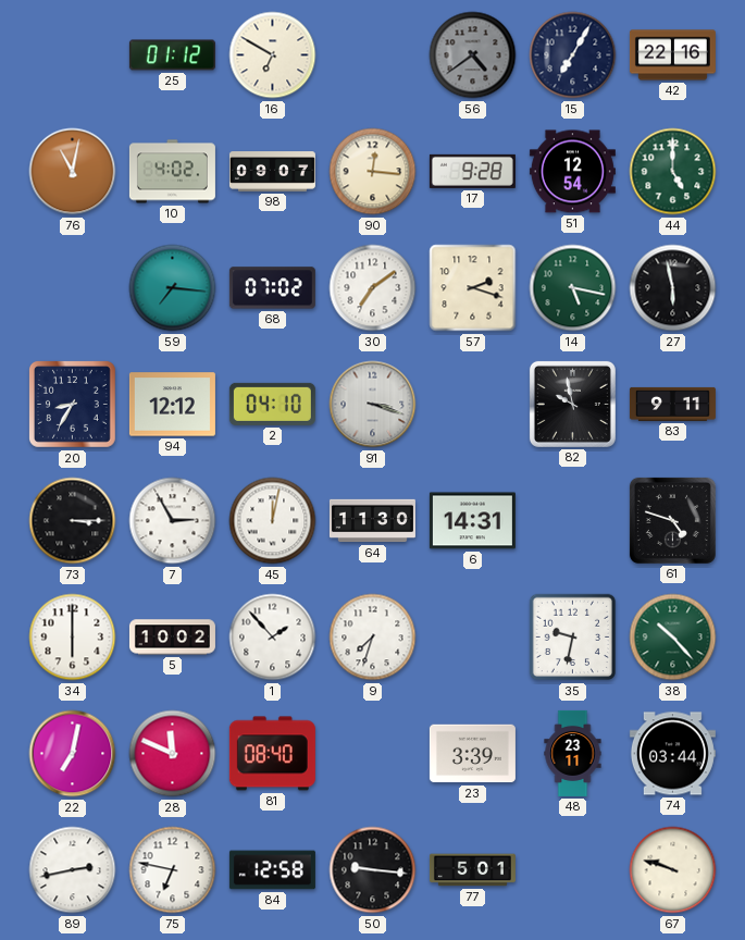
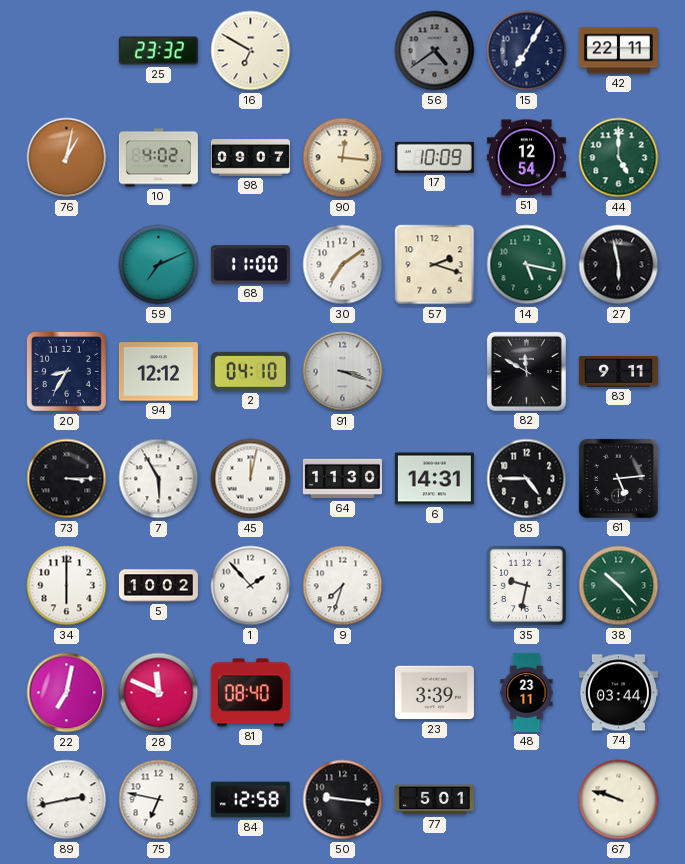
25: 01:12 -> 23:32 (158, 51)
42: 22:16 -> 22:11 (618, 51)
76: 11:02 -> 1:02 (67, 158)
17: 9:28 -> 10:09 (434, 157)
59: 7:16 -> 7:11 (159, 265)
68: 07:02 -> 11:00 (250, 265)
82: 9:58 -> 11:50 (526, 371)
7: 2:55 -> 5:55 (159, 479)
85: none -> 4:45 (527, 479)
61: 4:48 -> 5:14 (618, 478)
